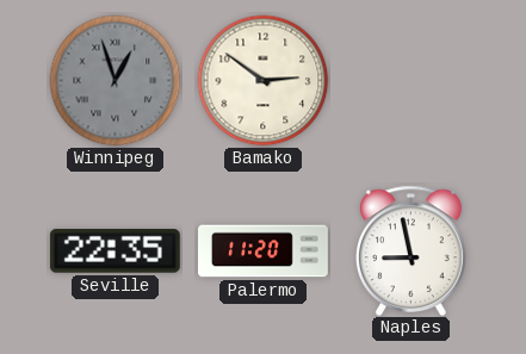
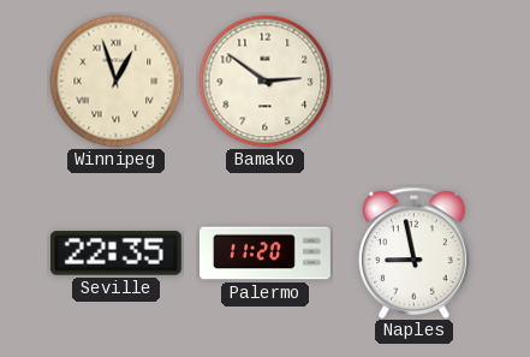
Winnipeg dial: grey -> cream (117, 82)
